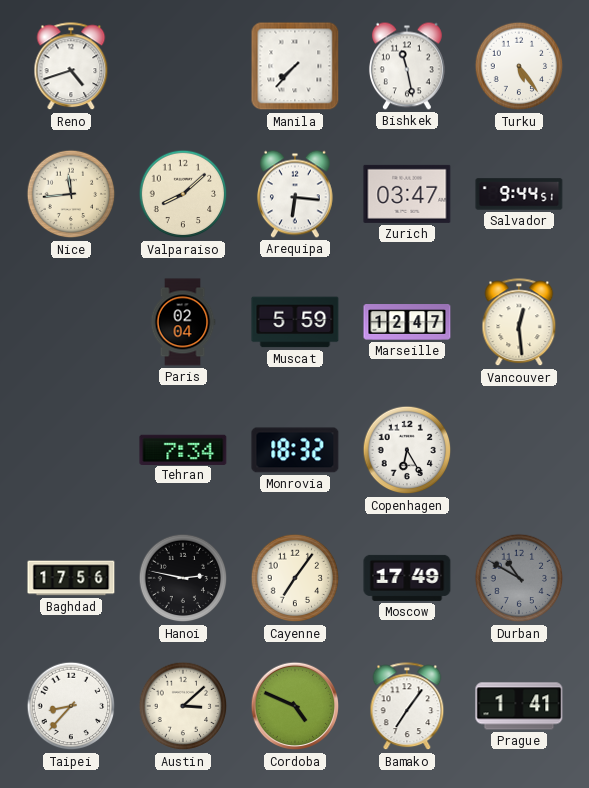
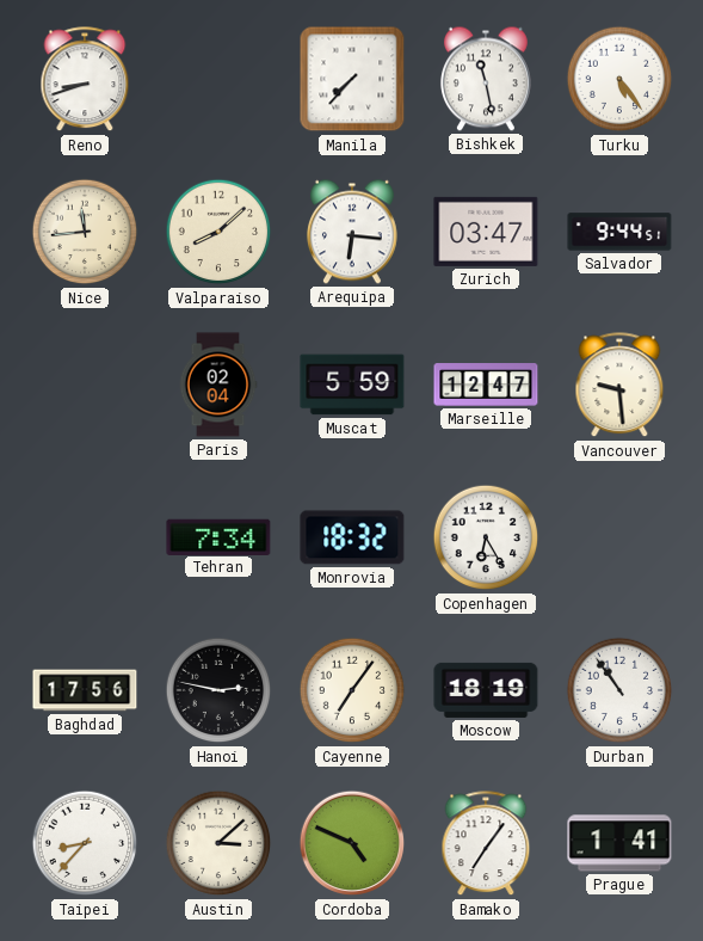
Reno: 4:42 -> 8:42 (85, 80)
Vancouver: 12:29 -> 9:29 (619, 386)
Moscow: 17:49 -> 18:19 (486, 690)
Durban: 10:50 -> 10:54 (619, 690)
Durban dial: grey -> white (619, 690)
